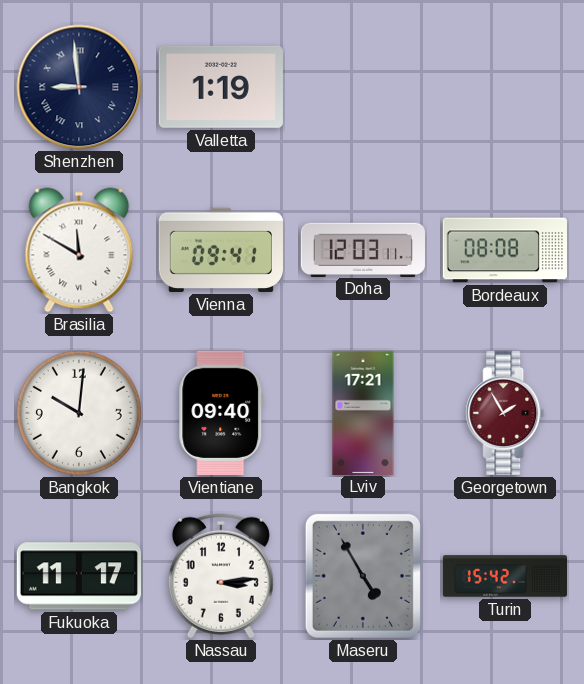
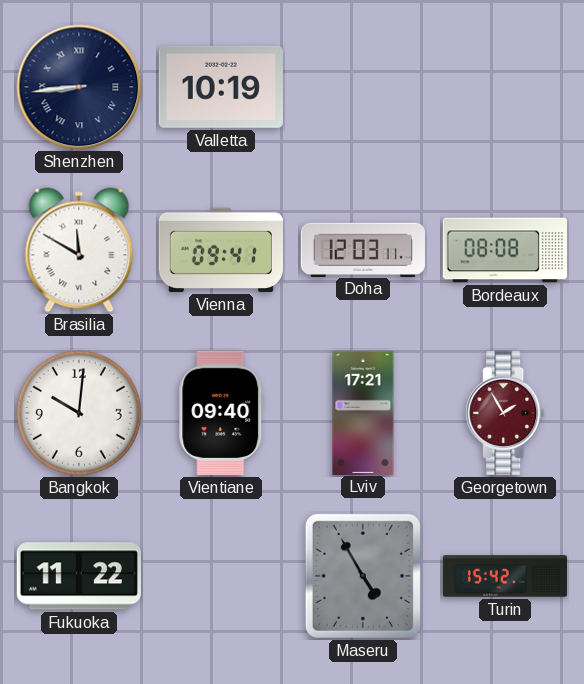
Shenzhen: 8:59 -> 8:44 (79, 87)
Valletta: 1:19 -> 10:19 (221, 87)
Fukuoka: 11:17 -> 11:22 (79, 576)
Nassau: 3:14 -> none (221, 576)
